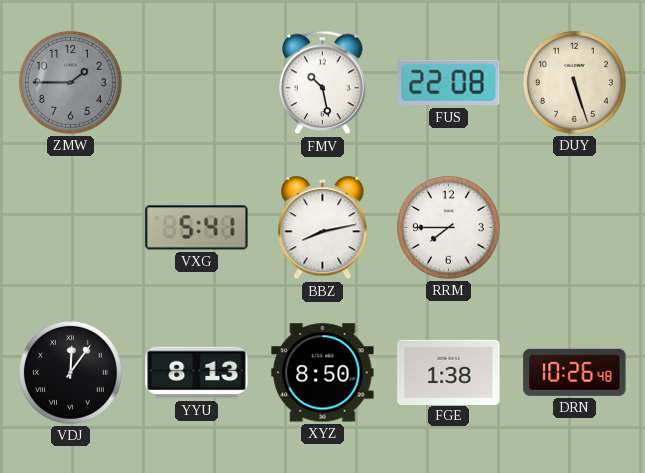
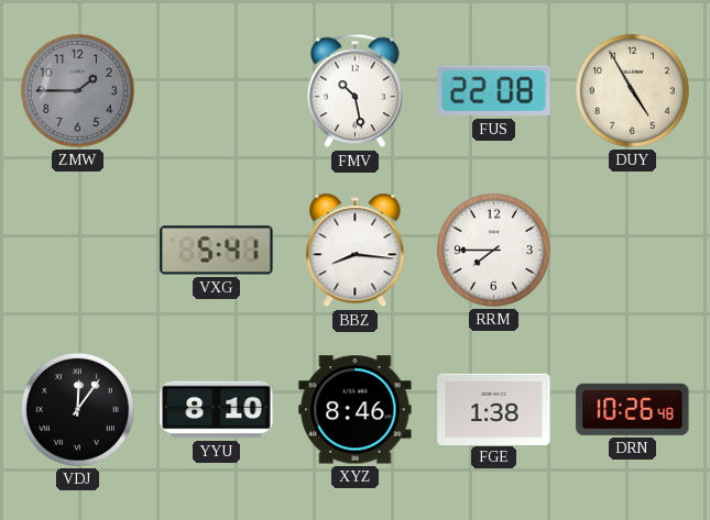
DUY: 5:27 -> 4:55 (632, 90)
BBZ: 8:13 -> 8:16 (356, 251)
YYU: 8:13 -> 8:10 (217, 410)
XYZ: 8:50 -> 8:46 (356, 410)
